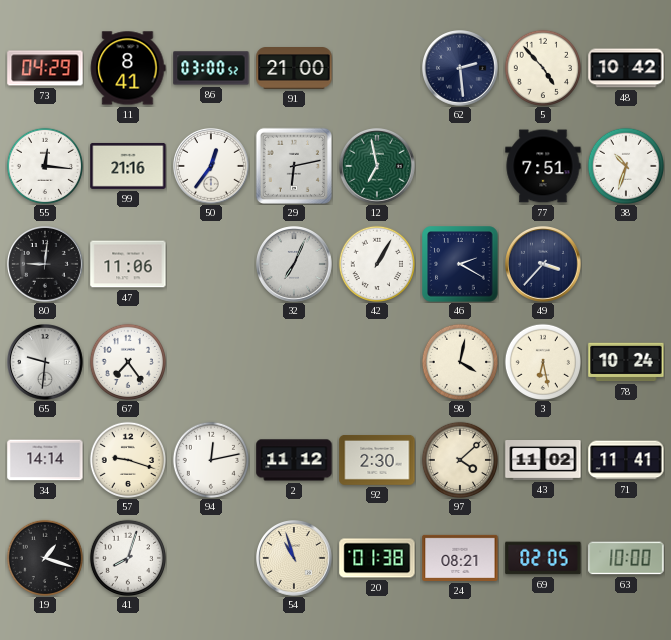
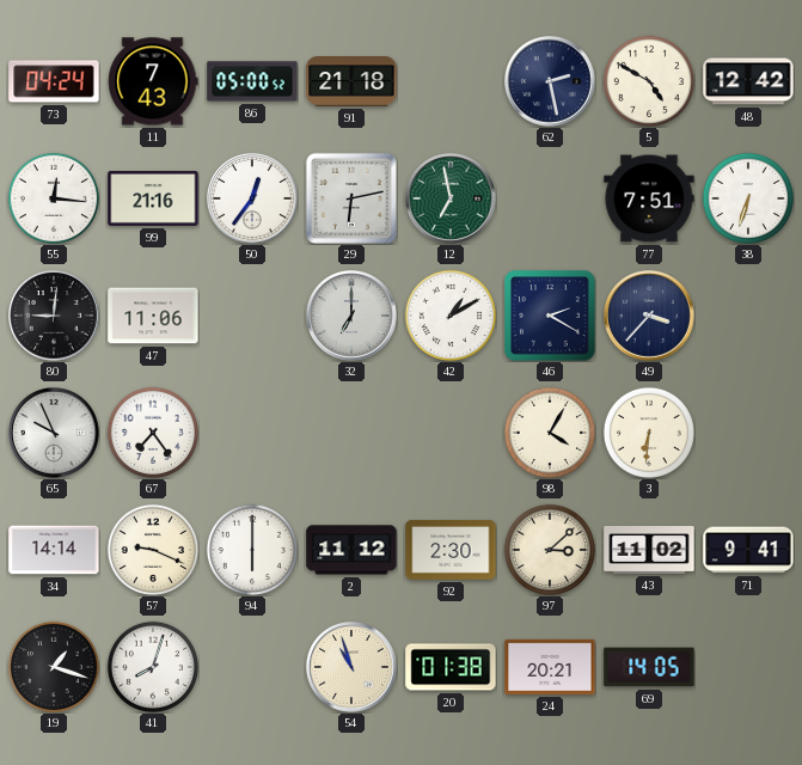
73: 04:29 -> 04:24 (54, 81)
11: 8:41 -> 7:43 (153, 81)
86: 03:00 -> 05:00 (252, 81)
91: 21:00 -> 21:18 (351, 81)
62: 2:29 -> 2:28 (551, 82)
5: 4:53 -> 4:50 (648, 80)
48: 10:42 -> 12:42 (748, 81)
38: 10:33 -> 6:33 (747, 197)
32: 7:04 -> 7:00 (353, 317)
42: 1:05 -> 1:10 (449, 314)
65: 9:31 -> 9:56 (55, 434)
98: 4:02 -> 4:05 (549, 432)
3: 6:28 -> 6:31 (648, 432)
78: 10:24 -> none (626, 362)
57: 9:18 -> 9:19 (152, 549)
94: 12:13 -> 6:00 (251, 549)
97: 4:08 -> 3:08 (549, 549)
71: 11:41 -> 9:41 (748, 550)
24: 08:21 -> 20:21 (550, 667)
69: 02:05 -> 14:05 (649, 667)
63: 10:00 -> none (626, 558)
